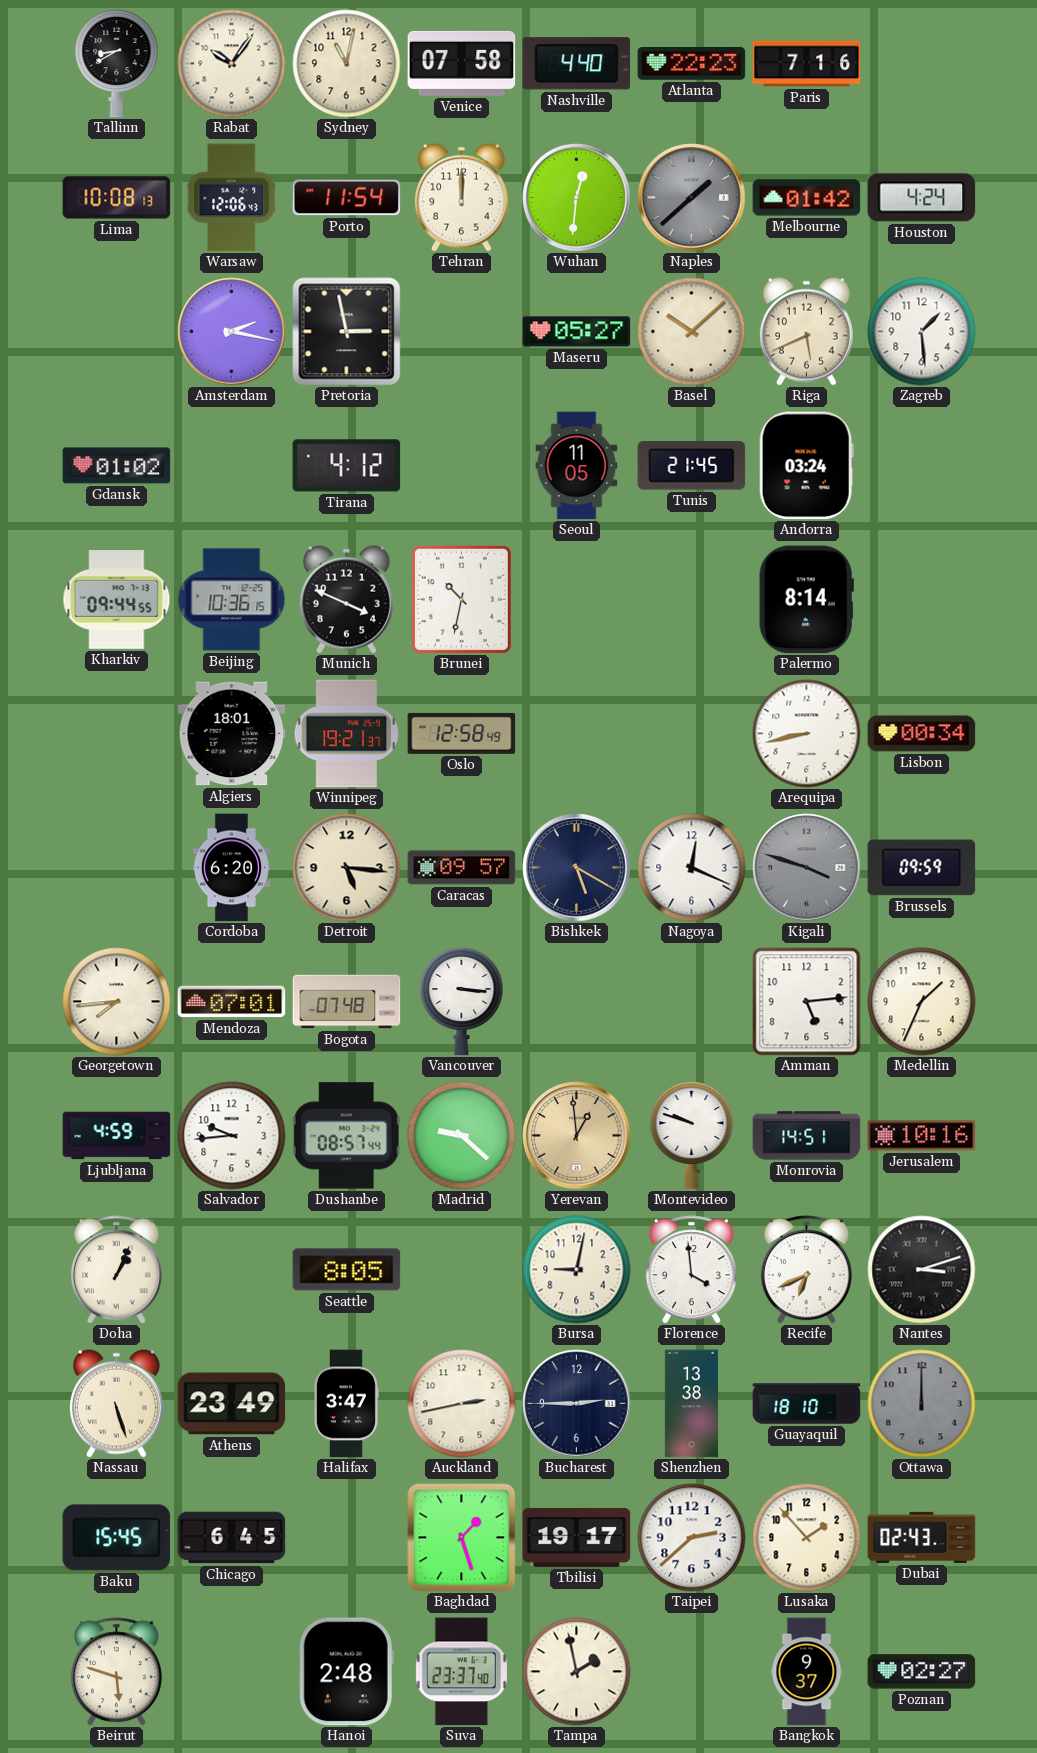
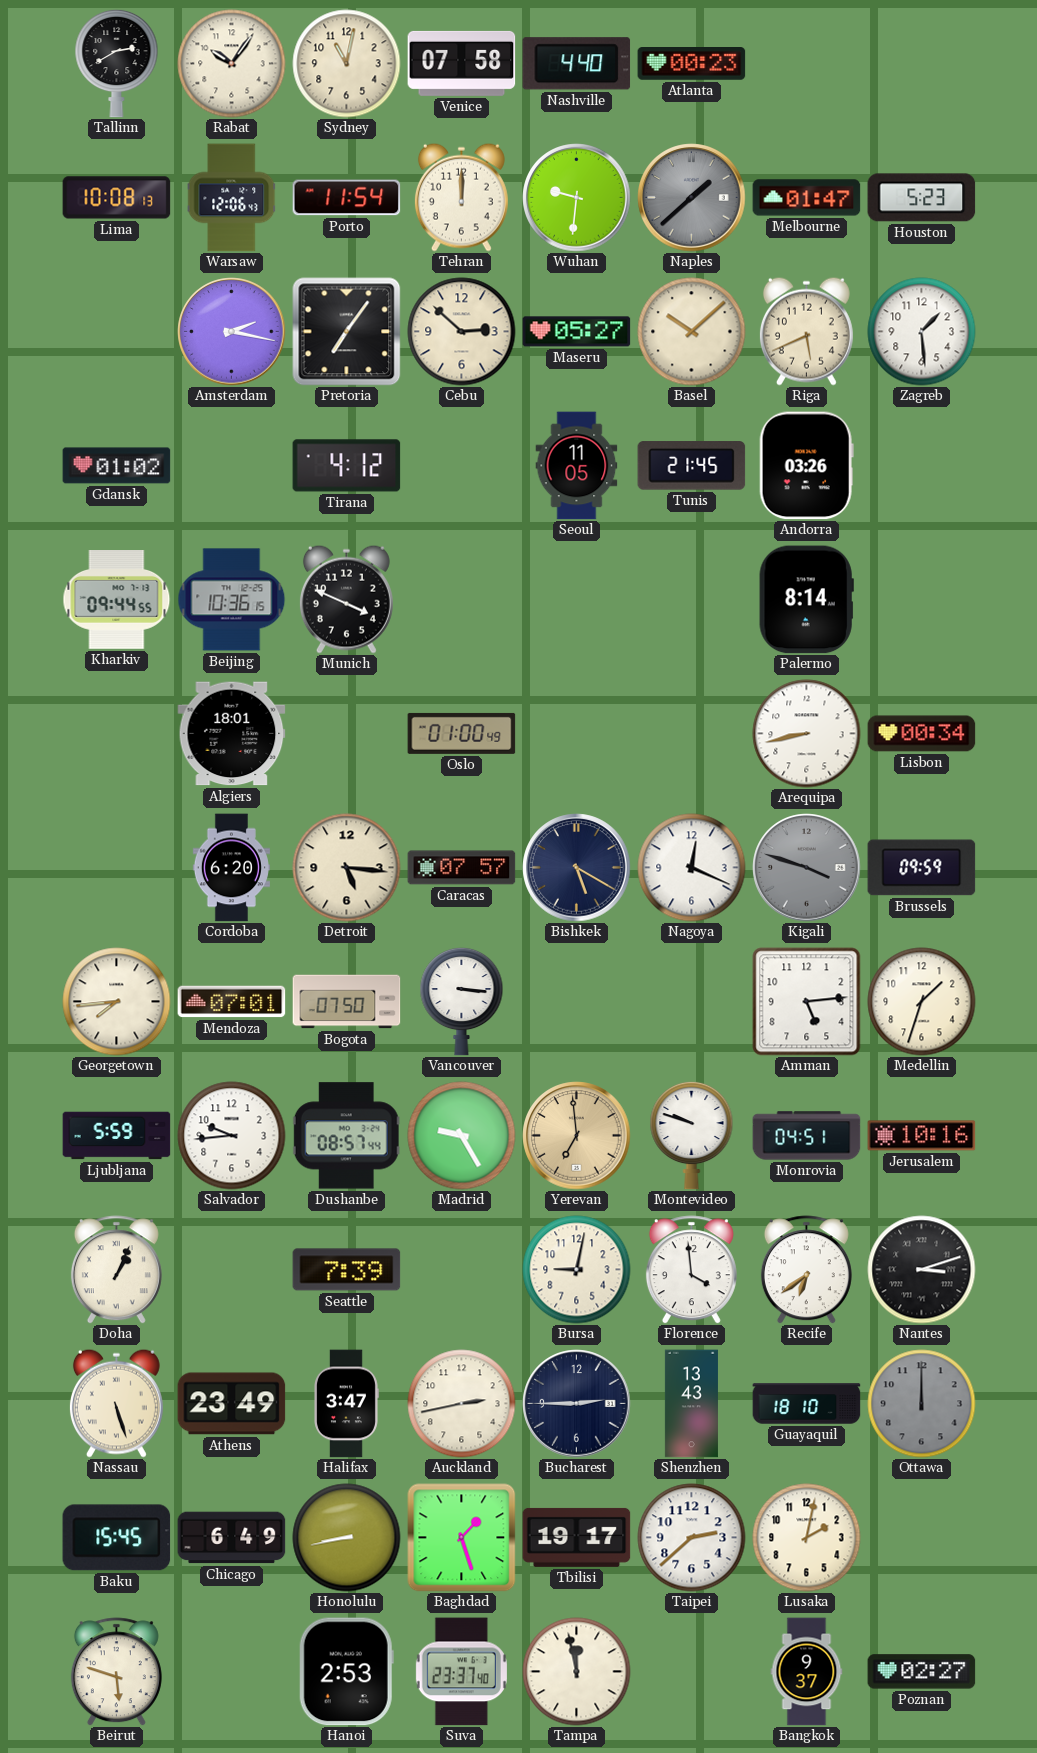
Tallinn: 8:40 -> 2:40 (117, 63)
Atlanta: 22:23 -> 00:23 (692, 64)
Paris: 7:16 -> none (807, 64)
Wuhan: 12:31 -> 9:31 (577, 198)
Melbourne: 01:42 -> 01:47 (807, 198)
Houston: 4:24 -> 5:23 (922, 198)
Pretoria: 2:58 -> 7:06 (347, 332)
Cebu: none -> 2:52 (462, 332)
Andorra: 03:24 -> 03:26 (806, 466)
Brunei: 10:32 -> none (461, 599)
Winnipeg: 19:21 -> none (347, 734)
Oslo: 12:58 -> 01:00 (462, 733)
Caracas: 09:57 -> 07:57 (462, 868)
Bogota: 07:48 -> 07:50 (347, 1002)
Medellin: 1:34 -> 1:33 (922, 1002)
Ljubljana: 4:59 -> 5:59 (117, 1136)
Madrid: 9:22 -> 9:25 (462, 1136)
Yerevan: 12:59 -> 6:59 (577, 1136)
Monrovia: 14:51 -> 04:51 (807, 1136)
Seattle: 8:05 -> 7:39 (347, 1270)
Recife: 6:41 -> 6:39 (806, 1270)
Shenzhen: 13:38 -> 13:43 (691, 1404)
Chicago: 6:45 -> 6:49 (232, 1538)
Honolulu: none -> 8:43 (347, 1538)
Lusaka: 1:53 -> 2:02 (807, 1538)
Dubai: 02:43 -> none (922, 1537)
Hanoi: 2:48 -> 2:53 (346, 1672)
Tampa: 1:58 -> 11:58 (577, 1672)
